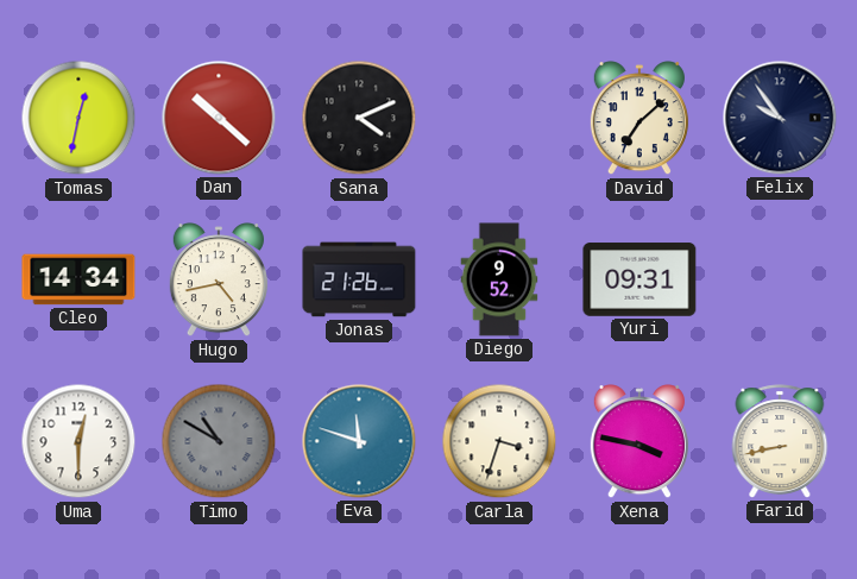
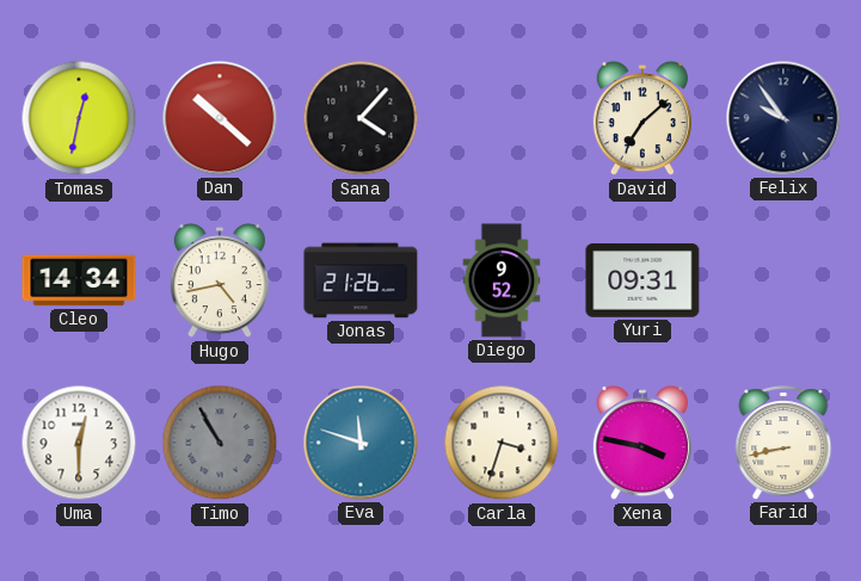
Sana: 4:11 -> 4:07 (361, 118)
Timo: 10:50 -> 10:55 (220, 443)
